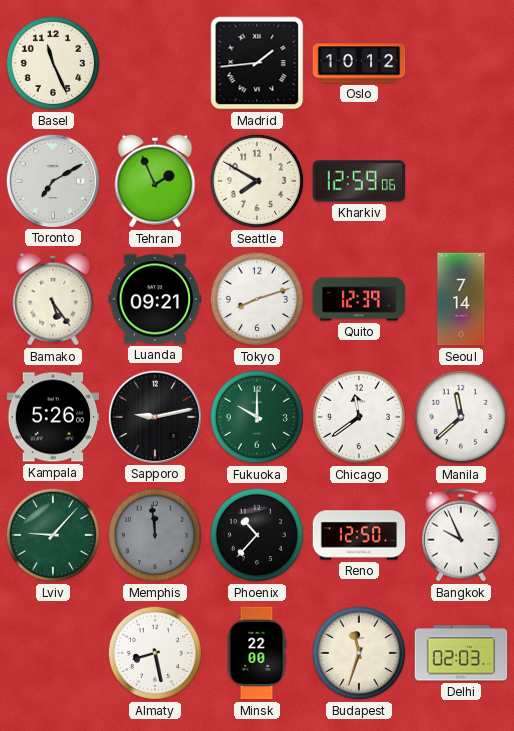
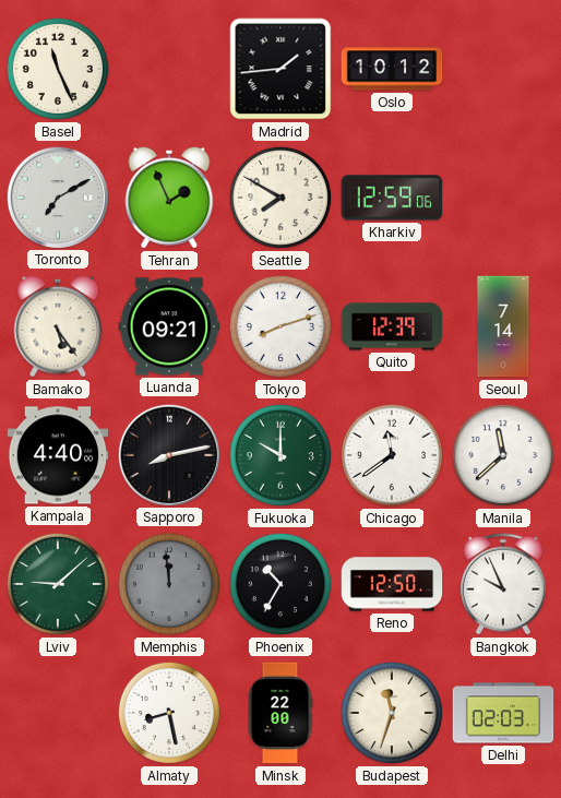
Kampala: 5:26 -> 4:40 (58, 455)
Sapporo: 9:13 -> 8:13 (168, 454)
Lviv: 9:07 -> 9:08 (58, 584)
Phoenix: 10:37 -> 10:35 (280, 584)
